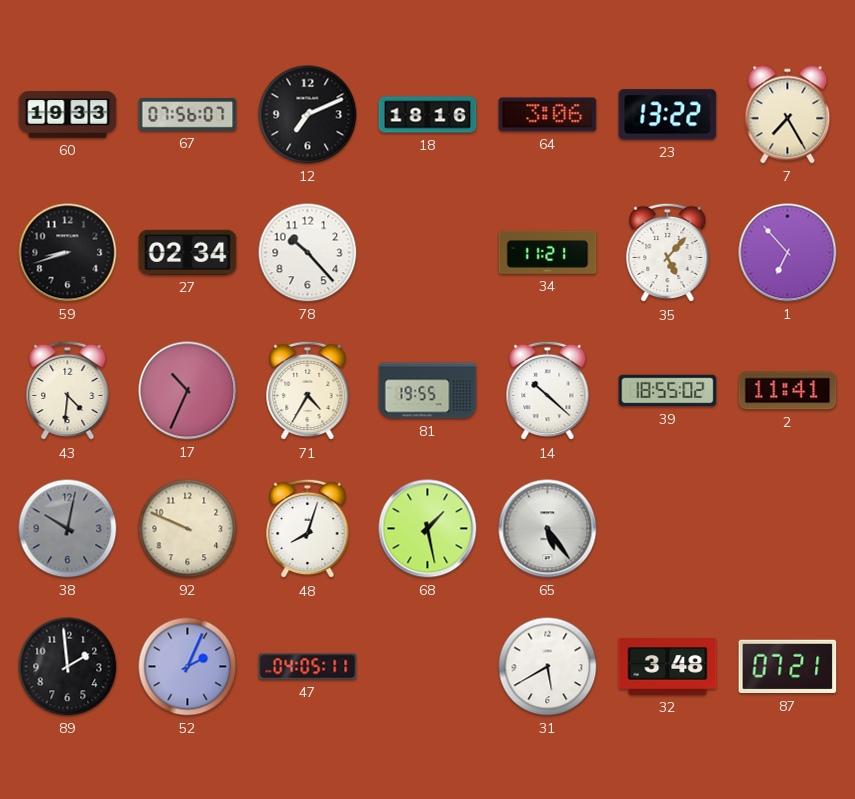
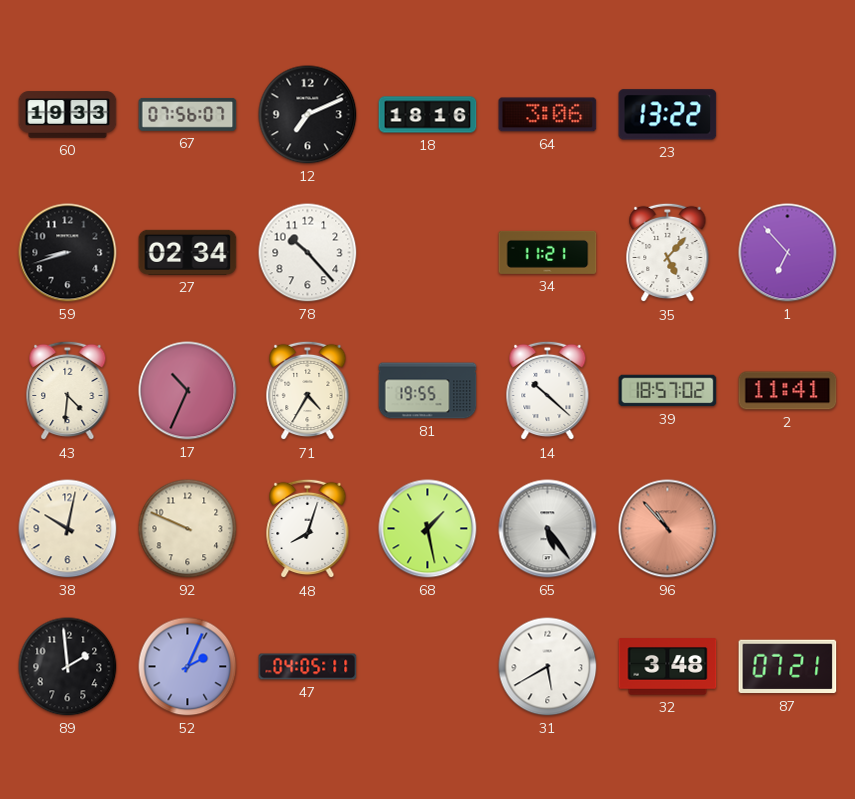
7: 7:25 -> none (788, 115)
39: 18:55 -> 18:57 (668, 391)
38 dial: grey -> cream (68, 529)
96: none -> 10:53 (668, 529)
